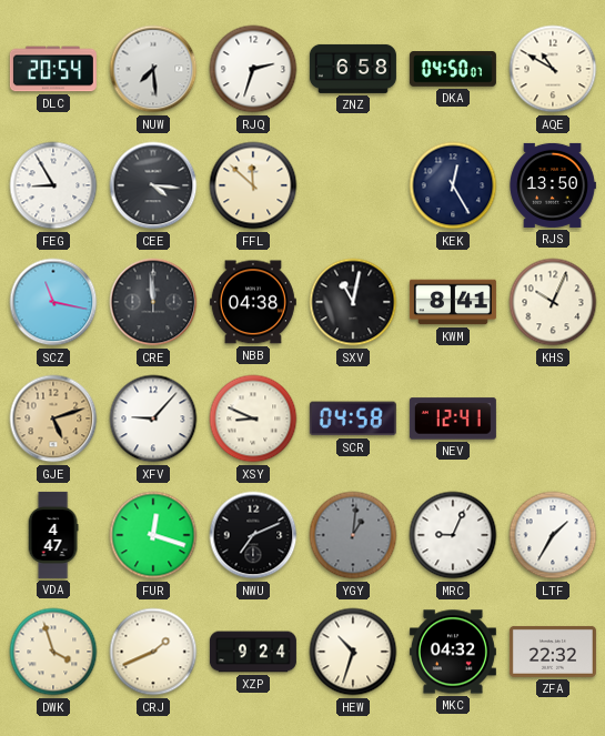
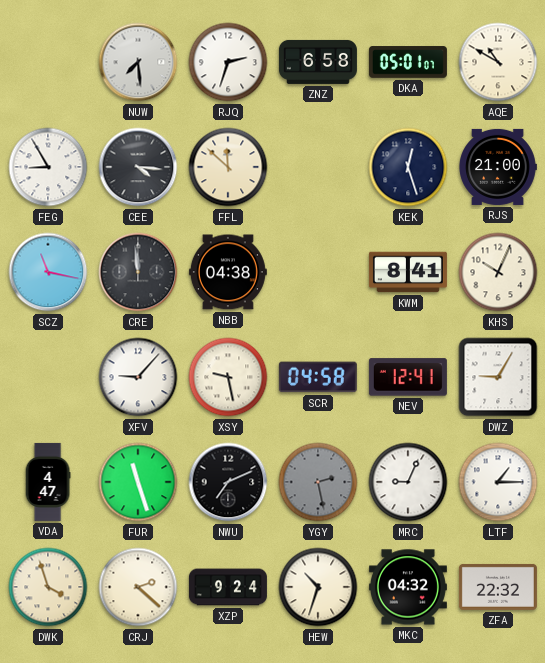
DLC: 20:54 -> none (53, 69)
DKA: 04:50 -> 05:01 (408, 62)
KEK: 12:25 -> 12:27 (408, 167)
RJS: 13:50 -> 21:00 (498, 167)
SXV: 11:02 -> none (353, 302)
GJE: 5:12 -> none (53, 419)
XSY: 8:49 -> 9:28 (228, 377)
DWZ: none -> 9:05 (498, 377)
FUR: 12:18 -> 11:27 (138, 482)
YGY: 1:01 -> 2:28 (318, 482)
LTF: 1:35 -> 1:15 (498, 482)
CRJ: 1:41 -> 2:22 (138, 587)
